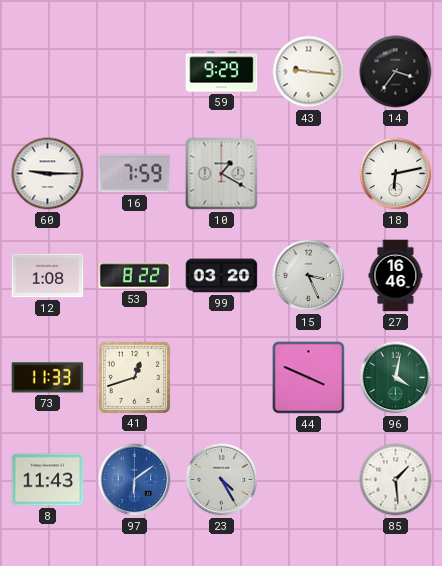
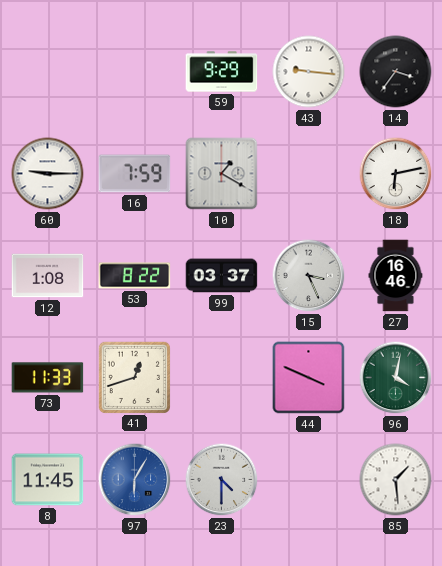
99: 03:20 -> 03:37 (222, 276)
8: 11:43 -> 11:45 (48, 480)
97: 6:09 -> 6:05 (135, 480)
23: 4:25 -> 4:30 (222, 480)
